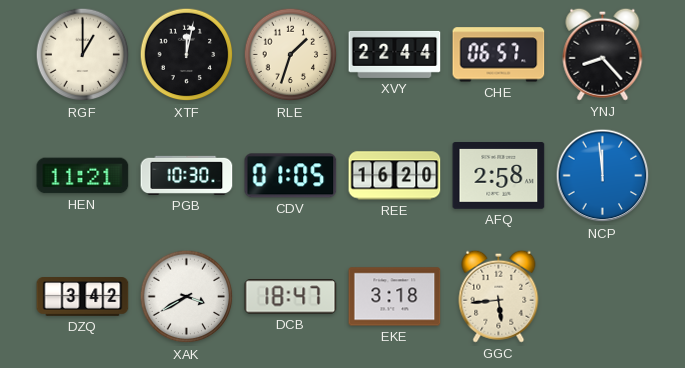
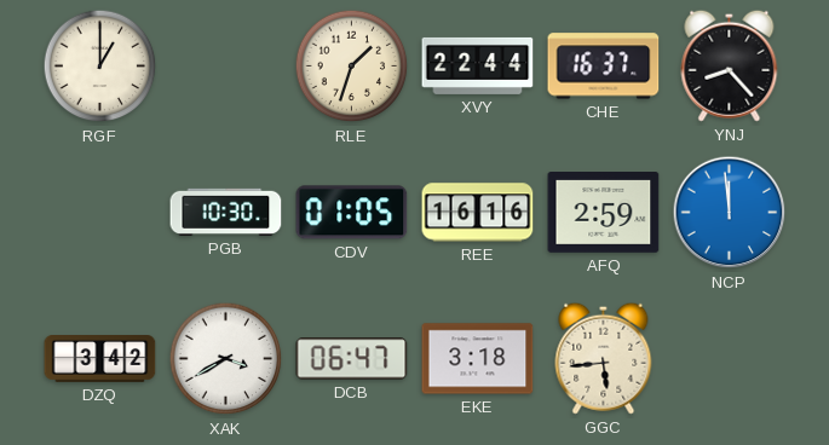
XTF: 12:02 -> none (187, 55)
CHE: 06:57 -> 16:37 (604, 67)
HEN: 11:21 -> none (83, 176)
REE: 16:20 -> 16:16 (478, 213)
AFQ: 2:58 -> 2:59 (604, 213)
DCB: 18:47 -> 06:47 (352, 359)
